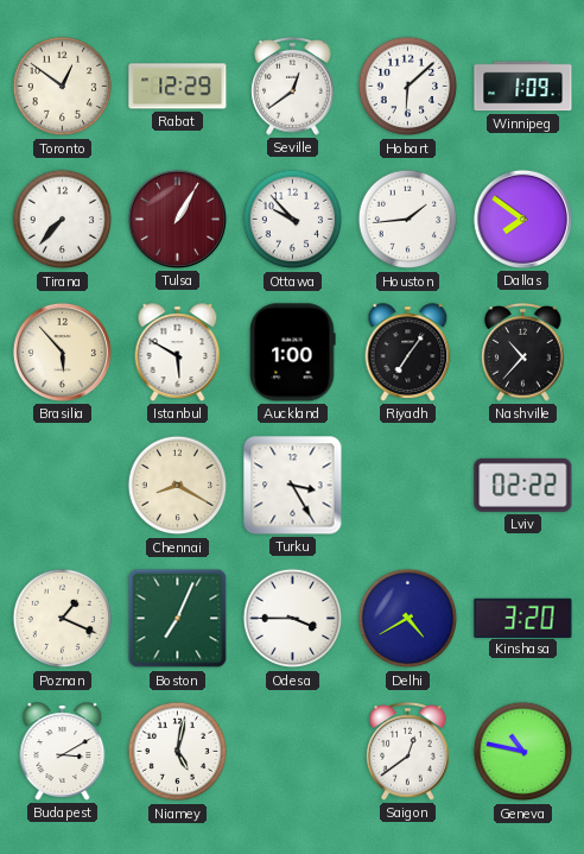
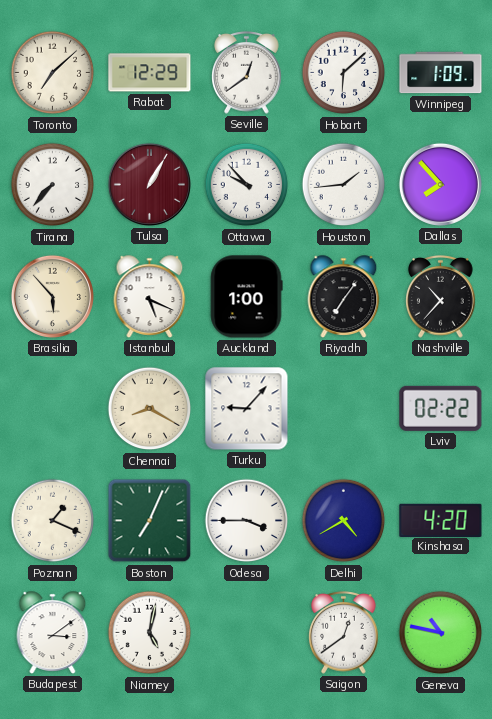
Toronto: 12:51 -> 7:08 (53, 73)
Dallas: 7:51 -> 7:53 (440, 184)
Istanbul: 5:50 -> 5:19 (150, 297)
Turku: 3:25 -> 9:07 (247, 409)
Kinshasa: 3:20 -> 4:20 (441, 520)
Budapest: 3:10 -> 3:09 (53, 633)
